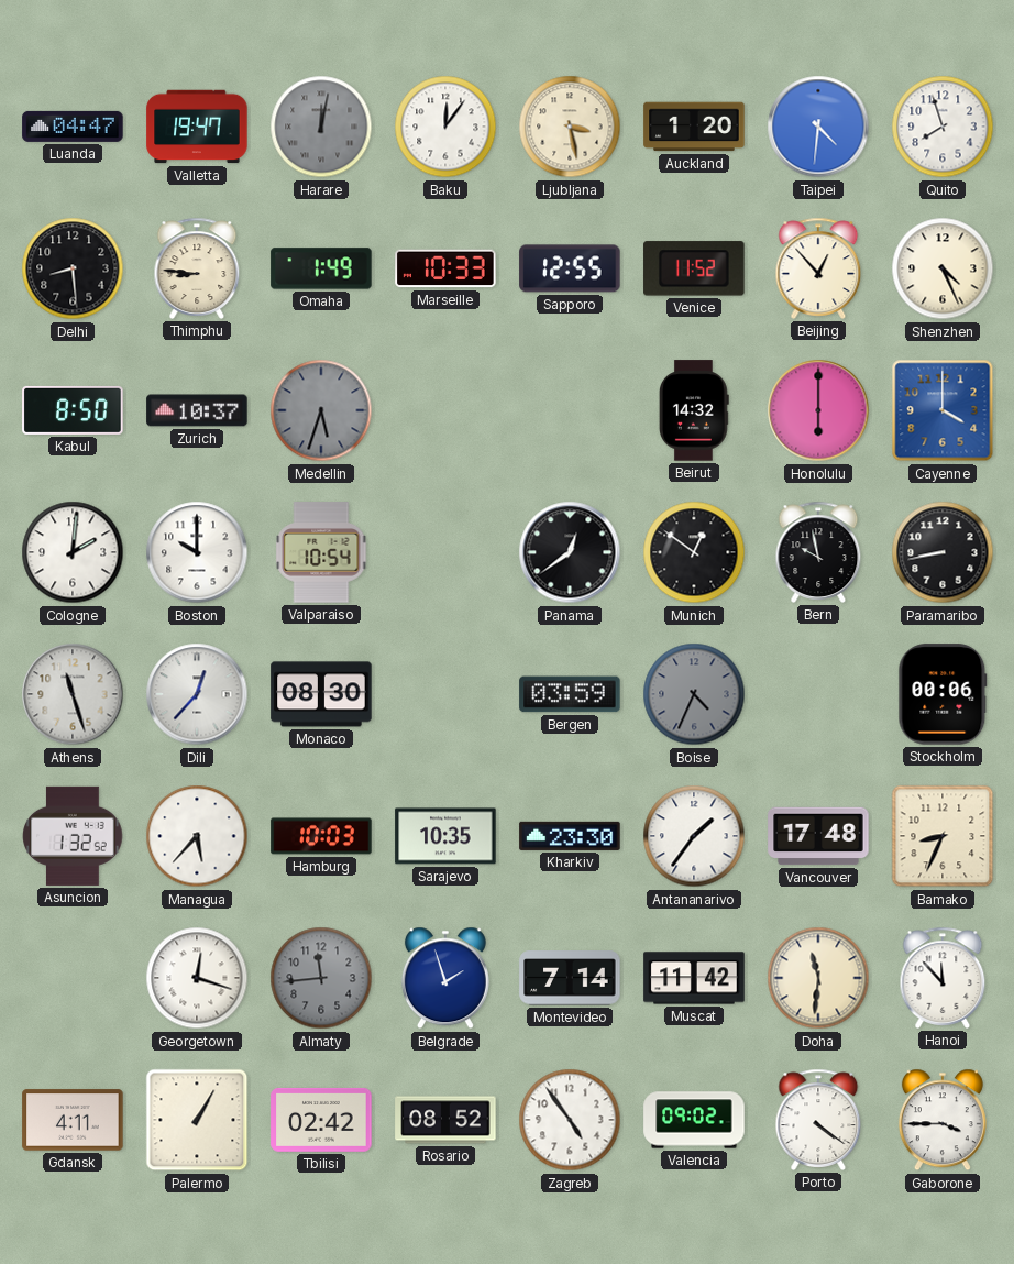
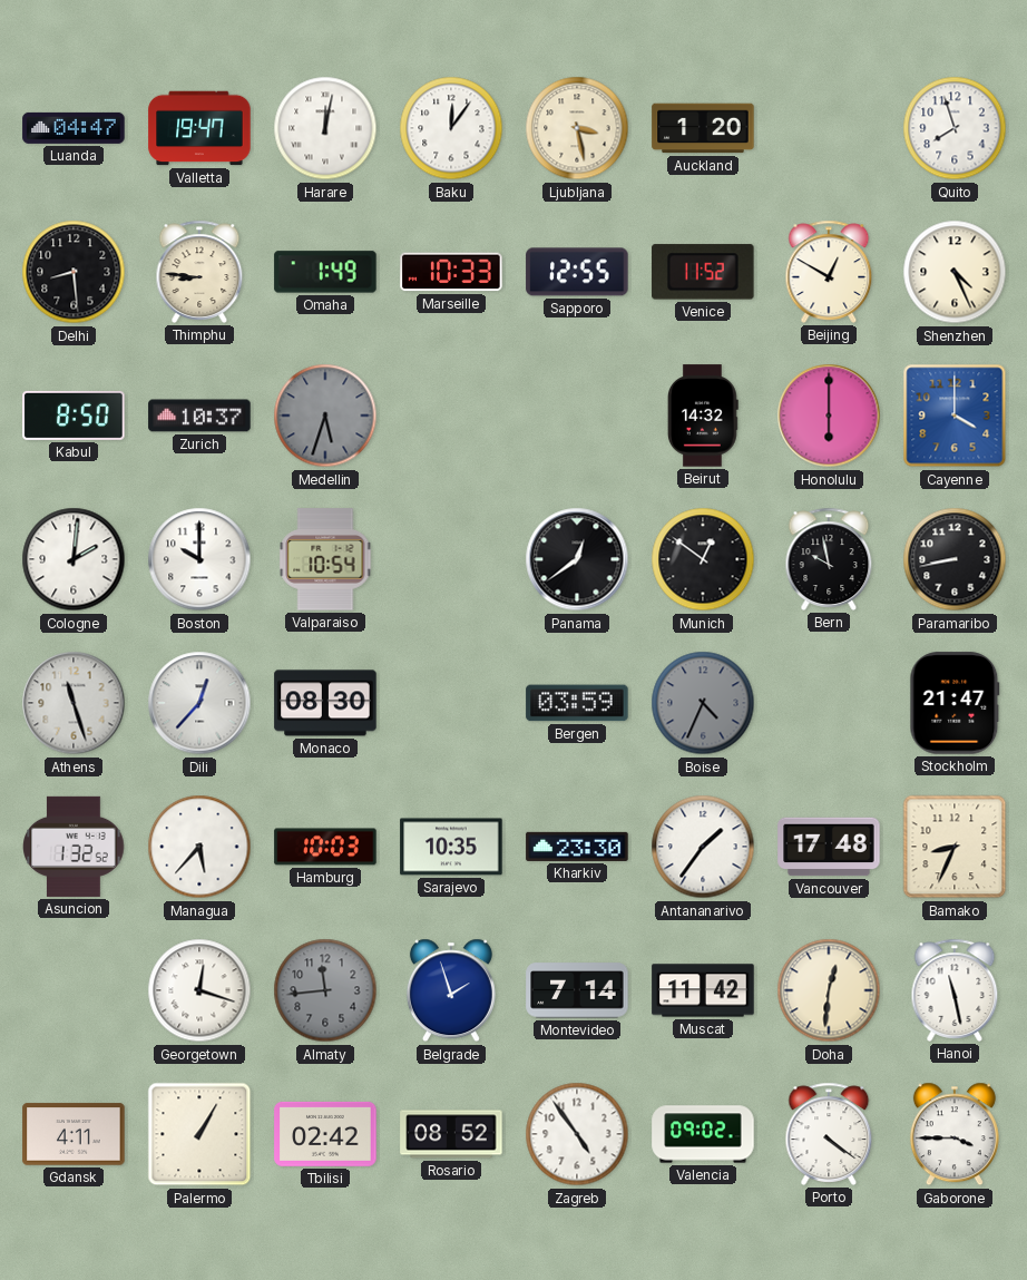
Harare dial: grey -> white (325, 128)
Taipei: 4:31 -> none (818, 127)
Beijing: 12:53 -> 12:50 (829, 272)
Stockholm: 00:06 -> 21:47 (955, 703)
Doha: 11:31 -> 12:31 (829, 990)
Hanoi: 11:53 -> 11:28 (955, 990)
